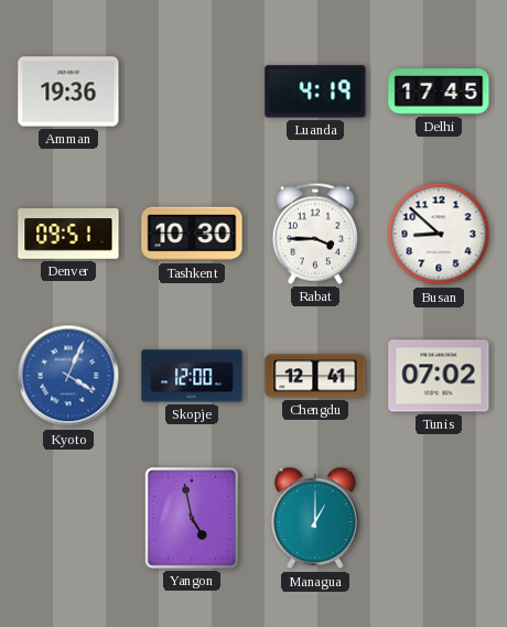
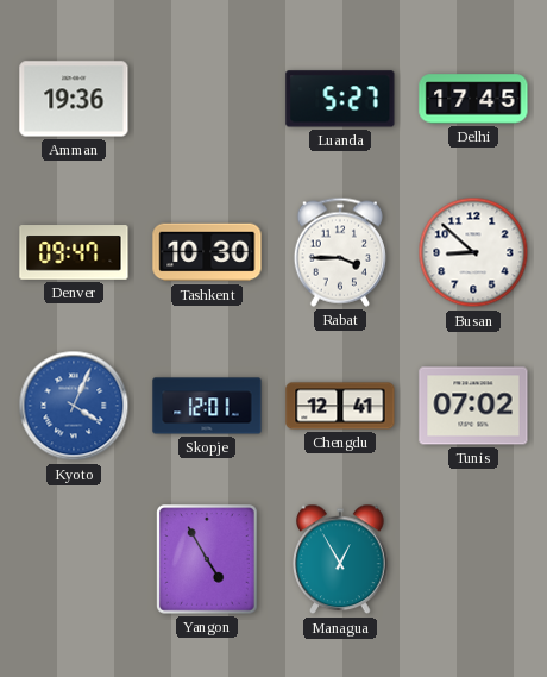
Luanda: 4:19 -> 5:27 (340, 99)
Denver: 09:51 -> 09:47 (74, 252)
Skopje: 12:00 -> 12:01 (207, 406)
Yangon: 4:58 -> 4:55 (208, 560)
Managua: 1:00 -> 12:55 (340, 559)
